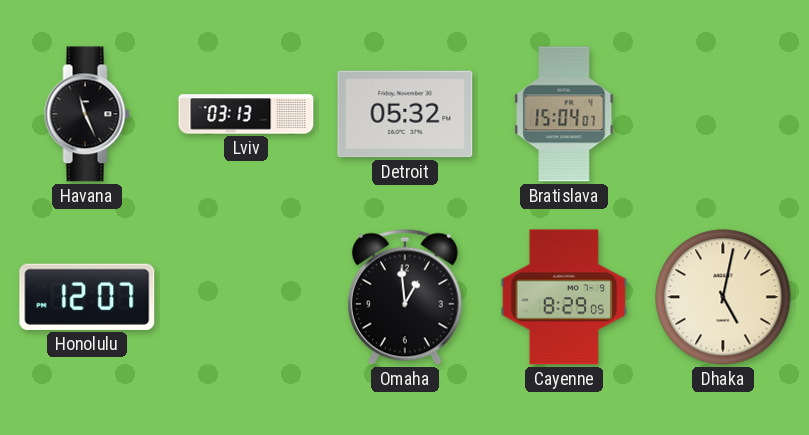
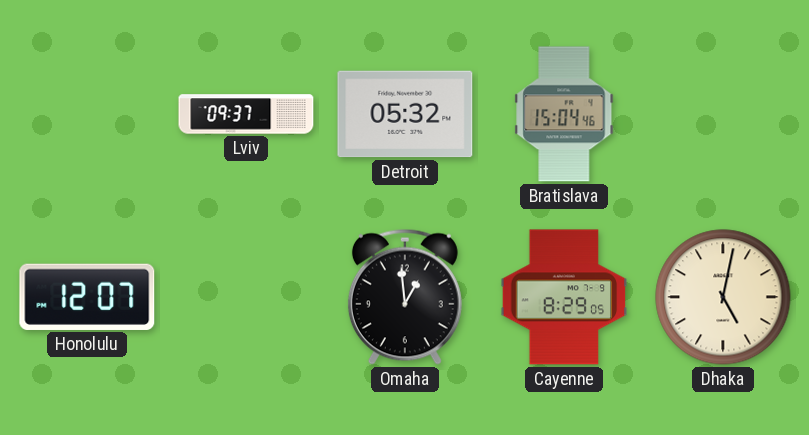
Havana: 11:26 -> none (87, 114)
Lviv: 03:13 -> 09:37 (246, 114)
Bratislava: 15:04:07 -> 15:04:46 (564, 114)
